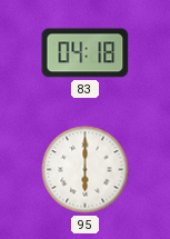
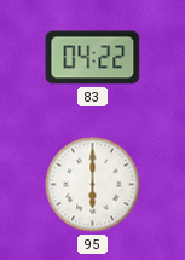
83: 04:18 -> 04:22 (93, 58)
